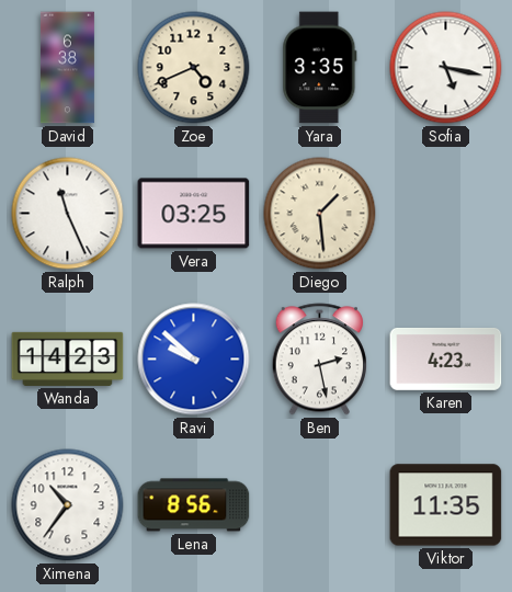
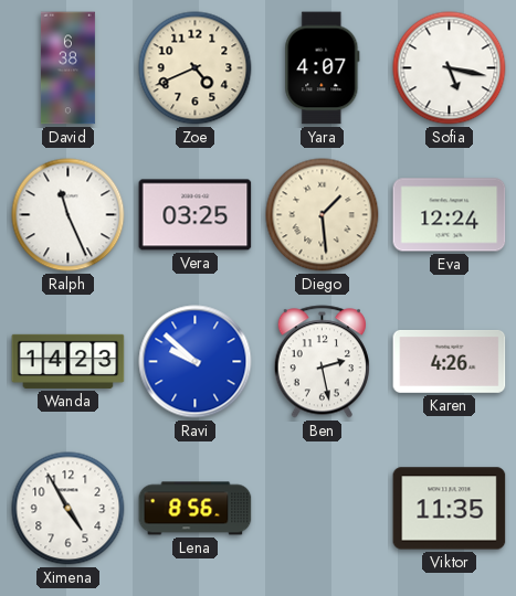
Yara: 3:35 -> 4:07 (323, 68)
Eva: none -> 12:24 (450, 215)
Karen: 4:23 -> 4:26 (450, 361)
Ximena: 10:36 -> 4:55 (69, 509)
